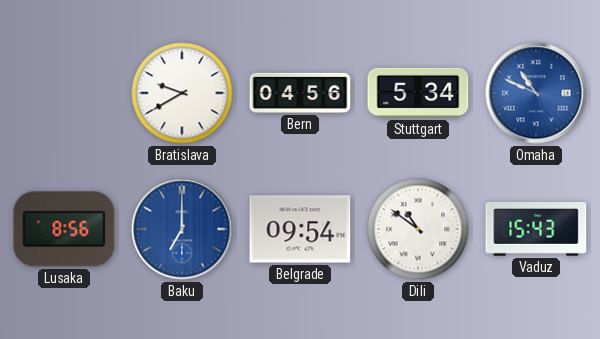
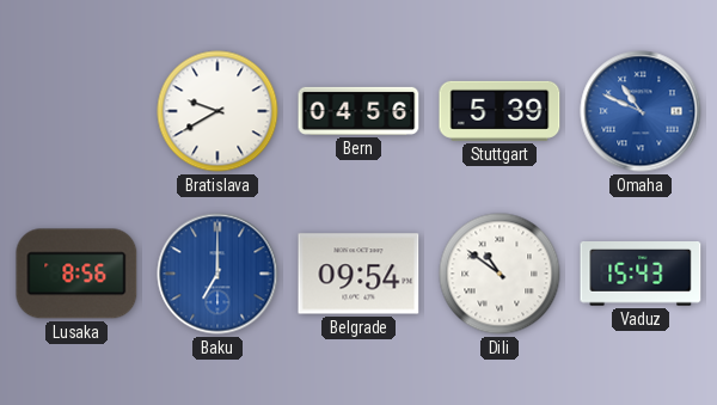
Stuttgart: 5:34 -> 5:39 (500, 111)
